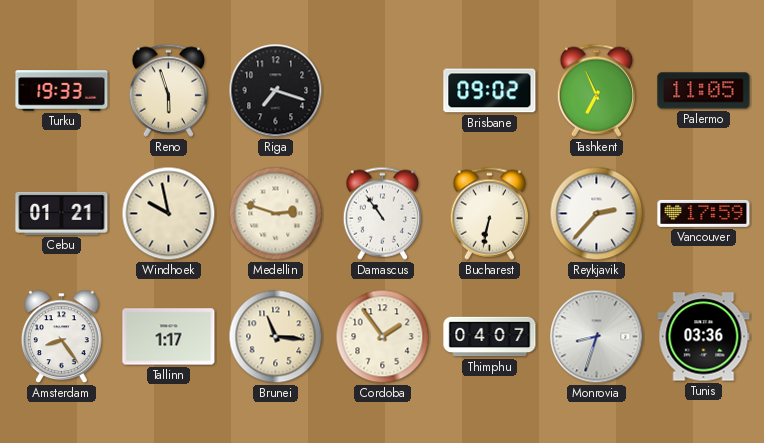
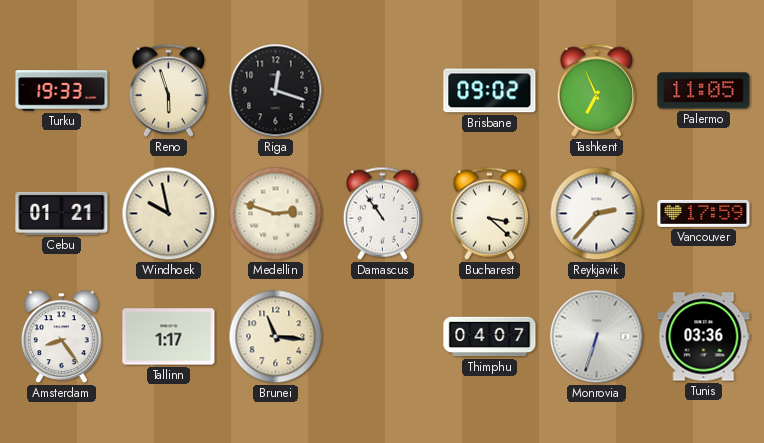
Riga: 7:18 -> 12:18 (276, 91)
Bucharest: 6:32 -> 3:22 (490, 213)
Cordoba: 1:54 -> none (383, 337)
Monrovia: 8:33 -> 6:33 (597, 337)
